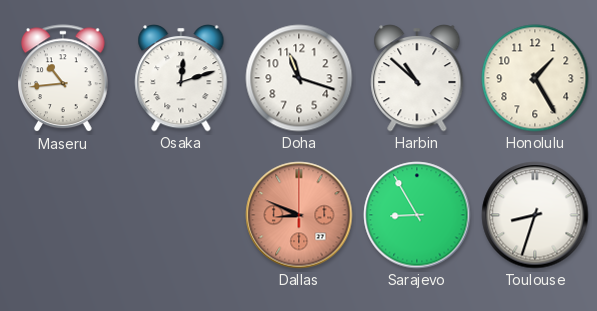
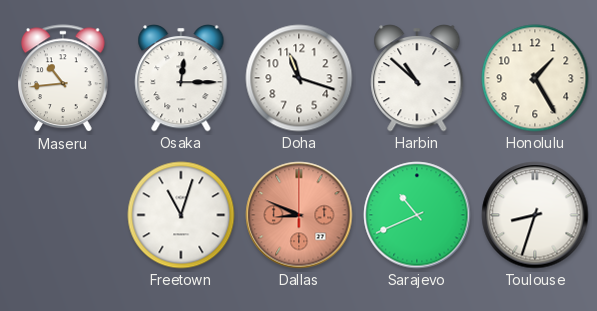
Osaka: 12:12 -> 12:15 (181, 79)
Freetown: none -> 11:03 (181, 215)
Sarajevo: 8:55 -> 10:41 (417, 215)
